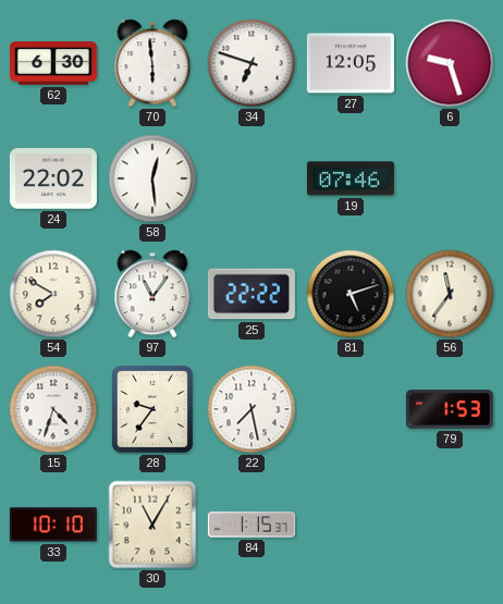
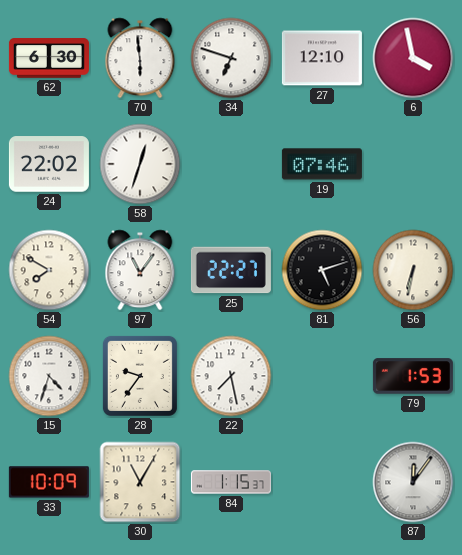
27: 12:05 -> 12:10 (322, 58)
6: 9:27 -> 3:58 (413, 58)
58: 12:29 -> 12:33 (140, 164)
25: 22:22 -> 22:27 (231, 270)
56: 11:36 -> 6:32 (413, 270)
33: 10:10 -> 10:09 (49, 482)
87: none -> 12:06 (413, 482)
